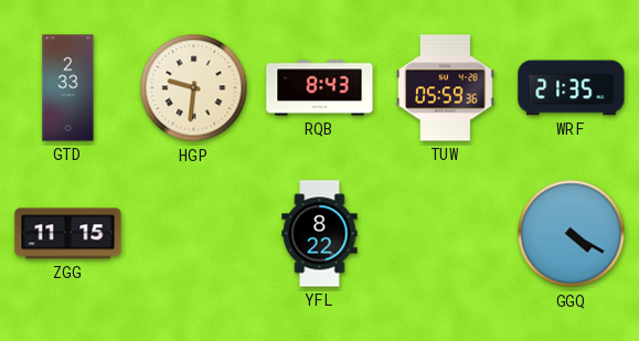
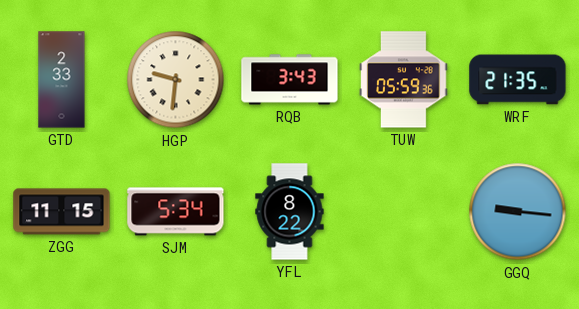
RQB: 8:43 -> 3:43 (290, 80)
SJM: none -> 5:34 (176, 212)
GGQ: 4:20 -> 9:16 (518, 212)
